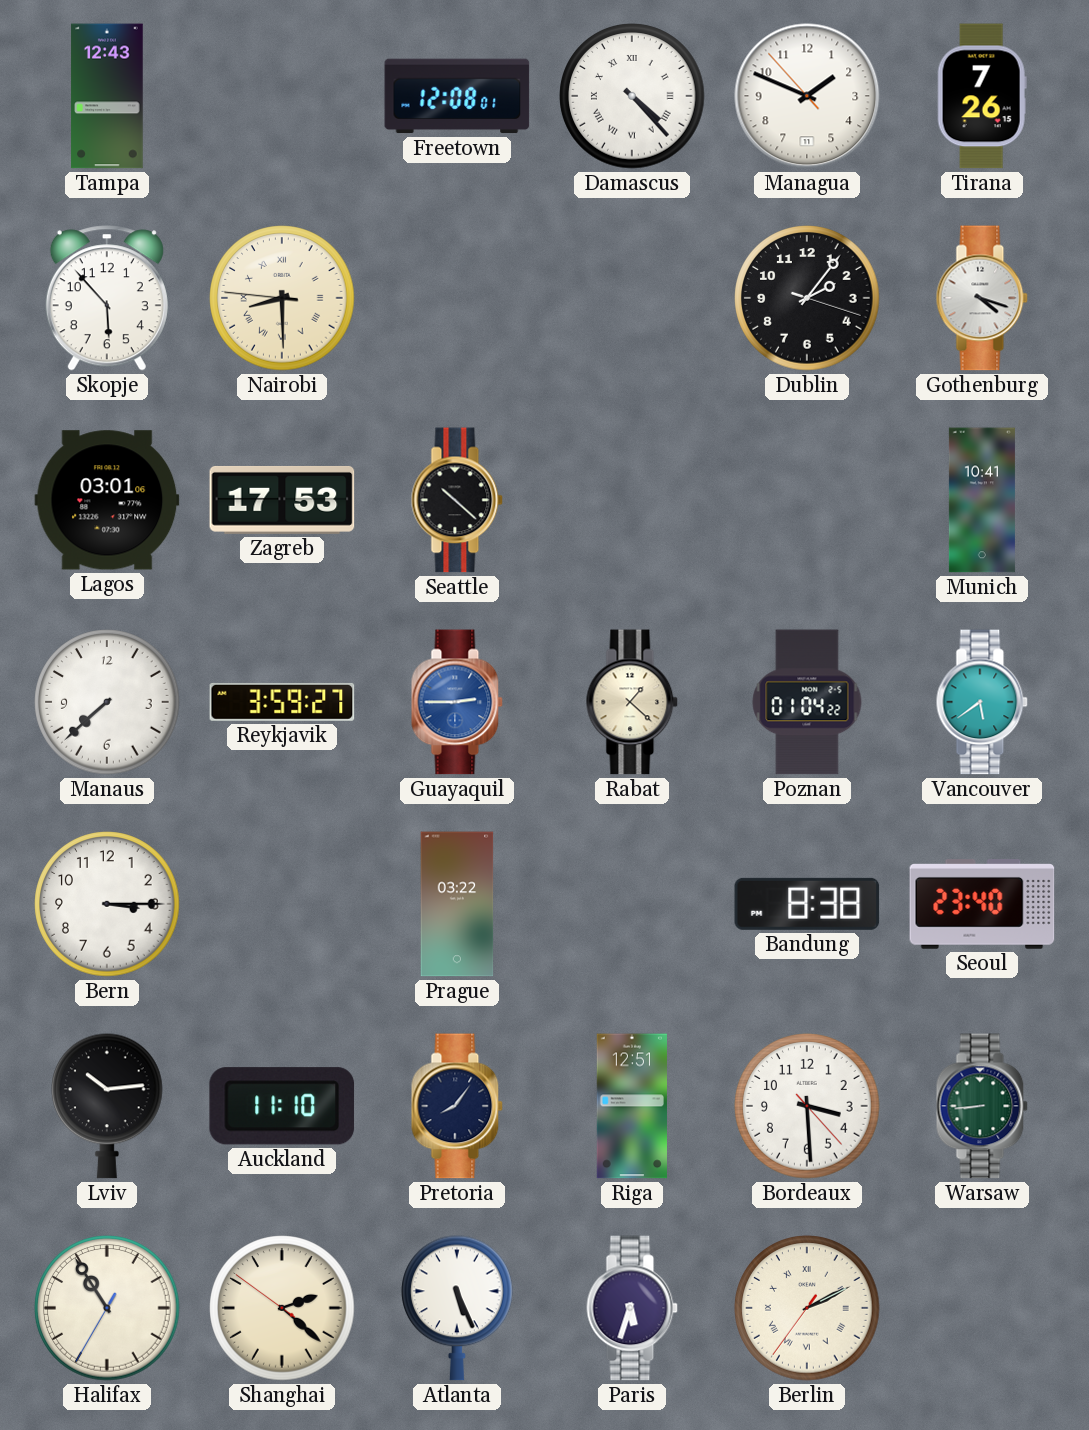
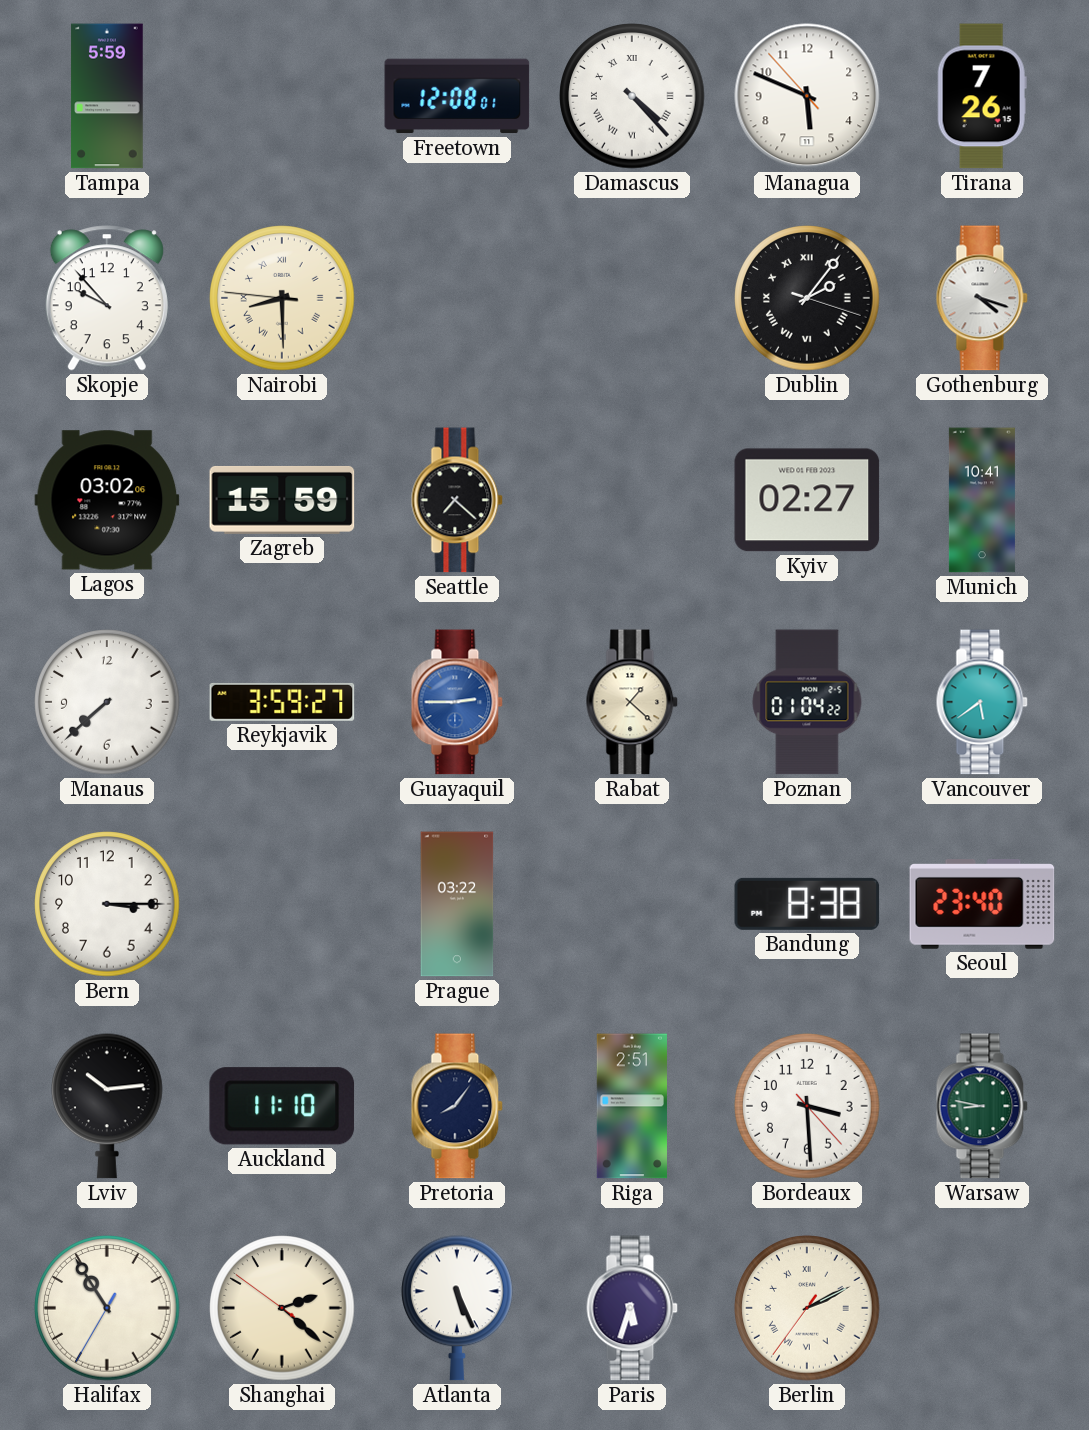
Tampa: 12:43 -> 5:59 (107, 96)
Managua: 1:48 -> 5:48 (807, 96)
Skopje: 5:53 -> 9:53 (107, 298)
Dublin numerals: Arabic -> Roman (807, 298)
Lagos: 03:01 -> 03:02 (107, 500)
Zagreb: 17:53 -> 15:59 (282, 500)
Seattle: 10:22 -> 7:22 (457, 500)
Kyiv: none -> 02:27 (807, 500)
Riga: 12:51 -> 2:51 (632, 1106)
Warsaw: 8:44 -> 8:47 (982, 1106)
